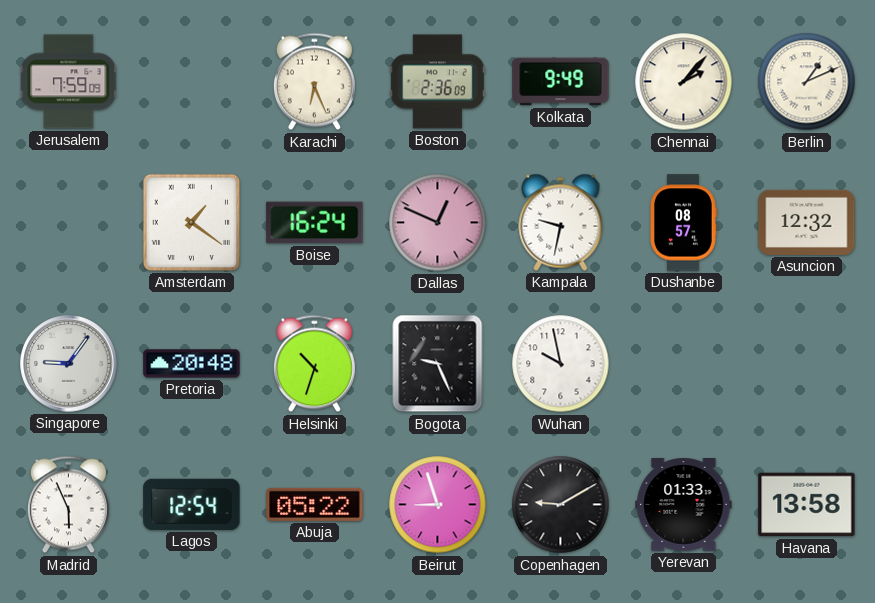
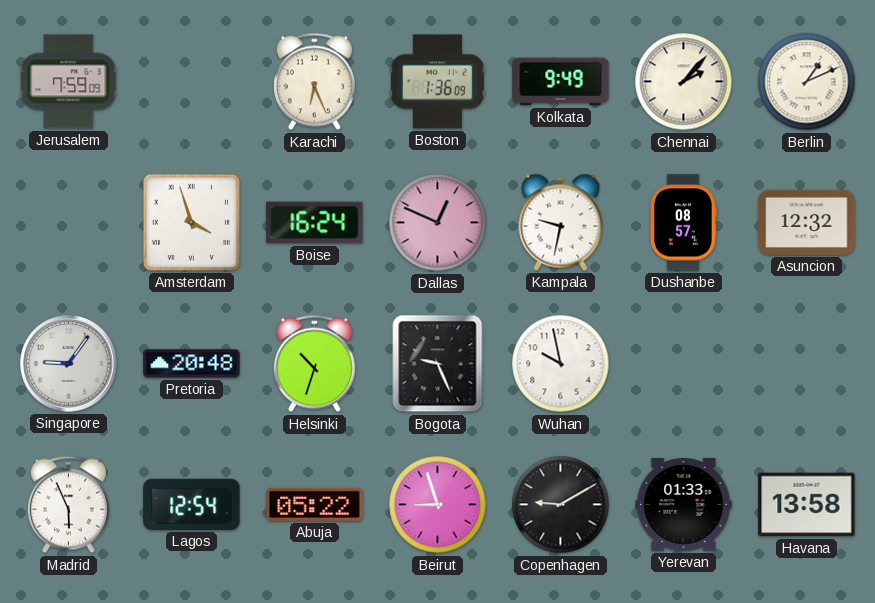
Boston: 2:36 -> 1:36 (437, 82)
Amsterdam: 1:21 -> 3:57 (191, 222)
